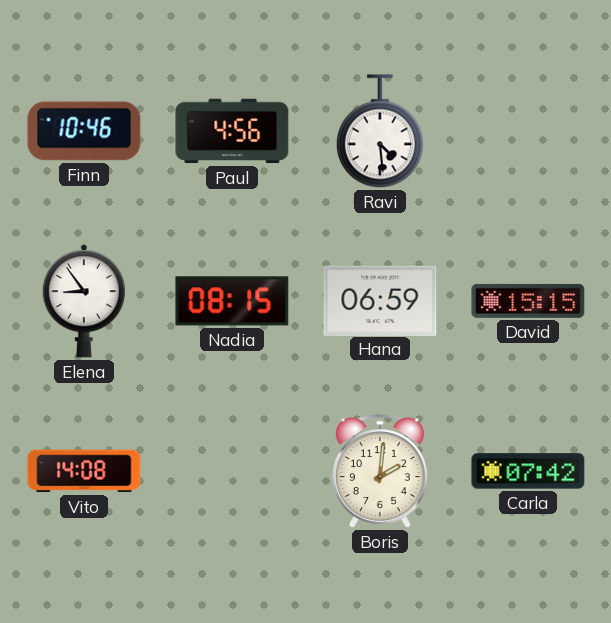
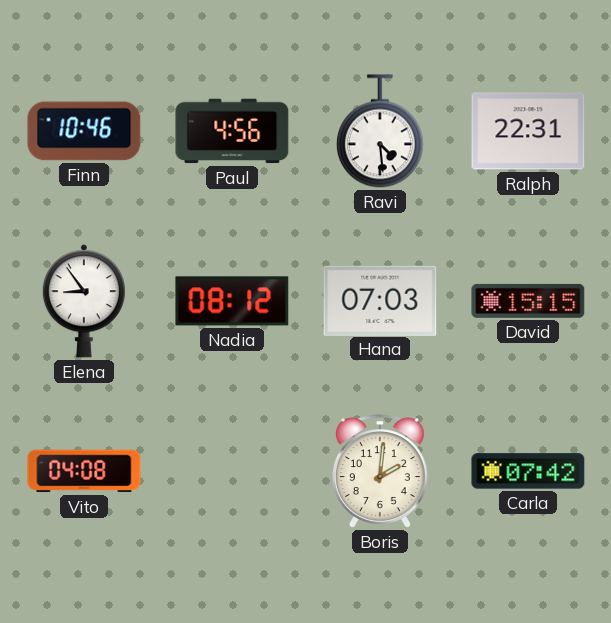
Ralph: none -> 22:31 (528, 131)
Nadia: 08:15 -> 08:12 (232, 301)
Hana: 06:59 -> 07:03 (380, 300)
Vito: 14:08 -> 04:08 (84, 471)
